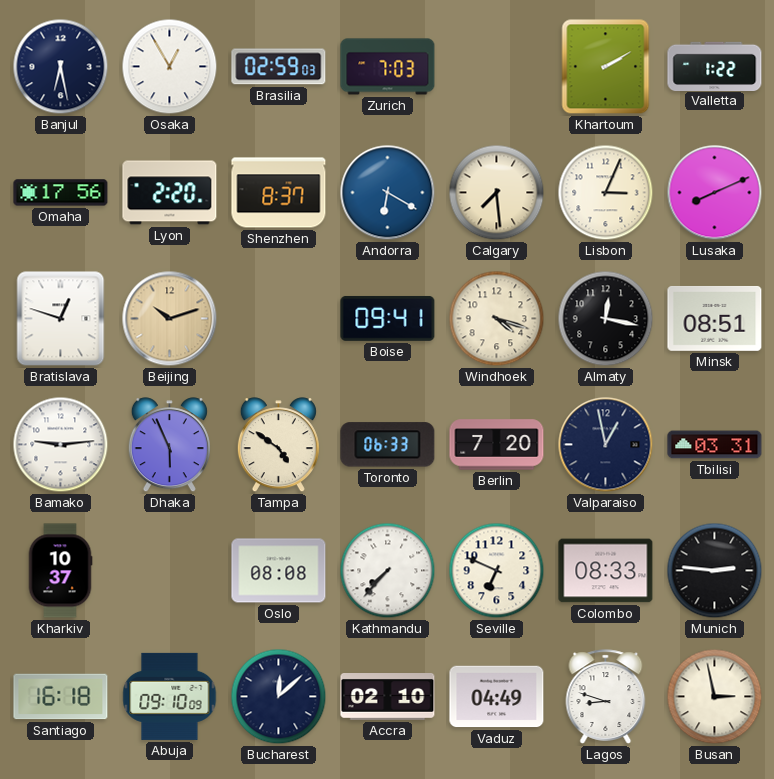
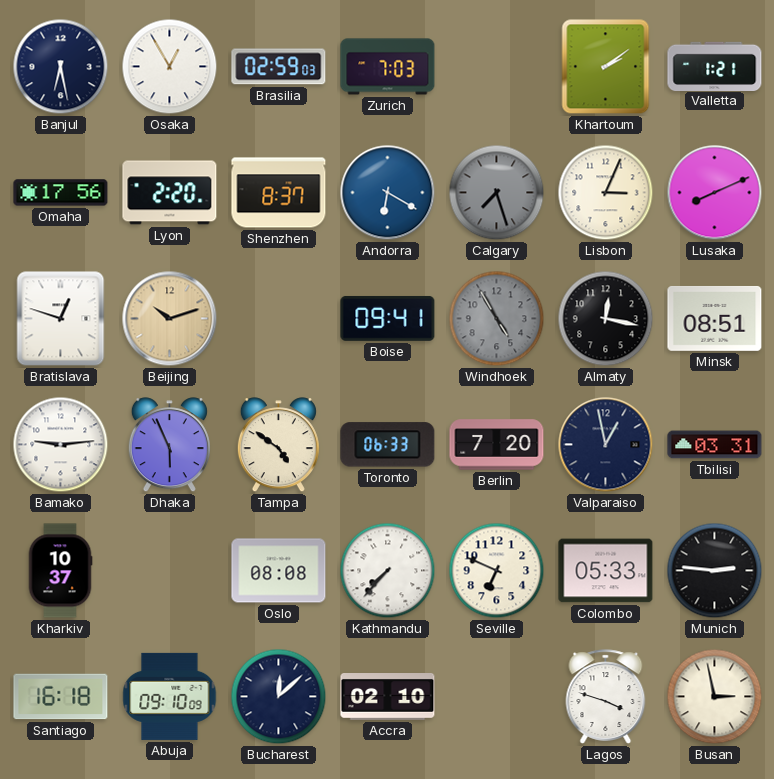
Khartoum: 2:10 -> 2:09 (606, 67)
Valletta: 1:22 -> 1:21 (715, 66)
Calgary: 7:29 -> 7:27 (497, 193)
Calgary dial: cream -> grey (497, 193)
Windhoek: 4:18 -> 4:55 (497, 319)
Windhoek dial: cream -> grey (497, 319)
Colombo: 08:33 -> 05:33 (606, 571)
Vaduz: 04:49 -> none (497, 697)
Lagos: 8:48 -> 3:48 (606, 697)
